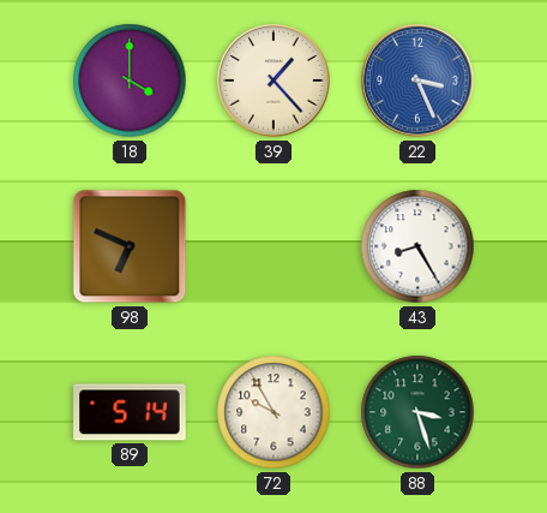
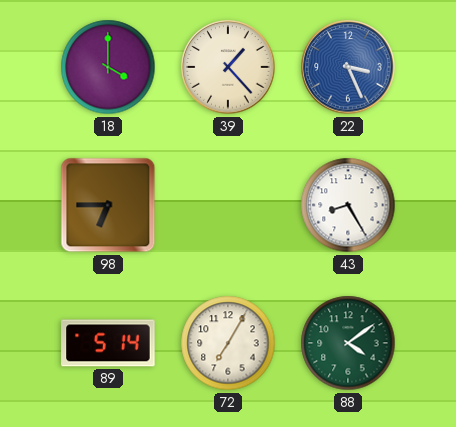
98: 6:49 -> 6:45 (108, 205)
72: 9:55 -> 7:05 (228, 343)
88: 3:27 -> 4:09 (348, 343)
